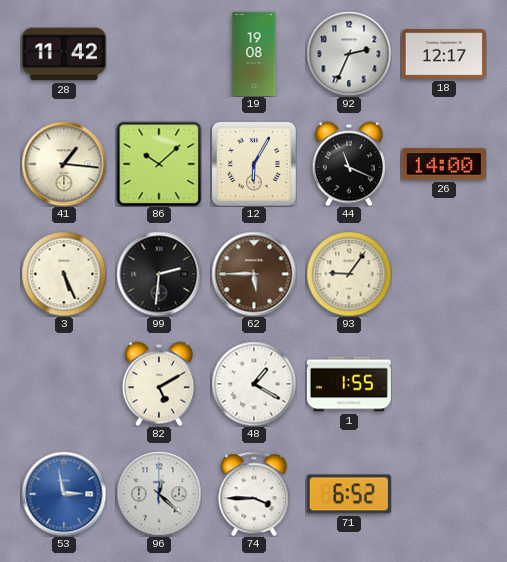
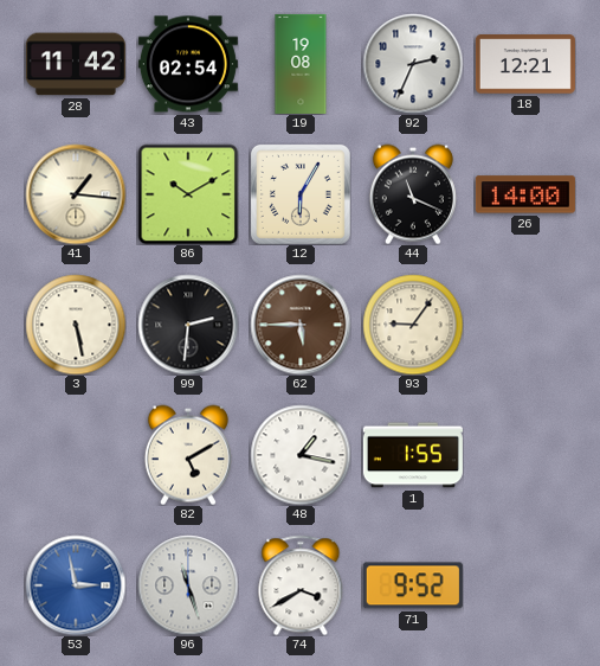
43: none -> 02:54 (188, 64)
18: 12:17 -> 12:21 (525, 64)
86: 10:08 -> 10:10 (188, 194)
3: 5:26 -> 5:28 (76, 325)
48: 1:20 -> 1:17 (301, 455)
96: 12:22 -> 11:27 (188, 585)
74: 3:45 -> 3:40 (301, 585)
71: 6:52 -> 9:52 (413, 585)
